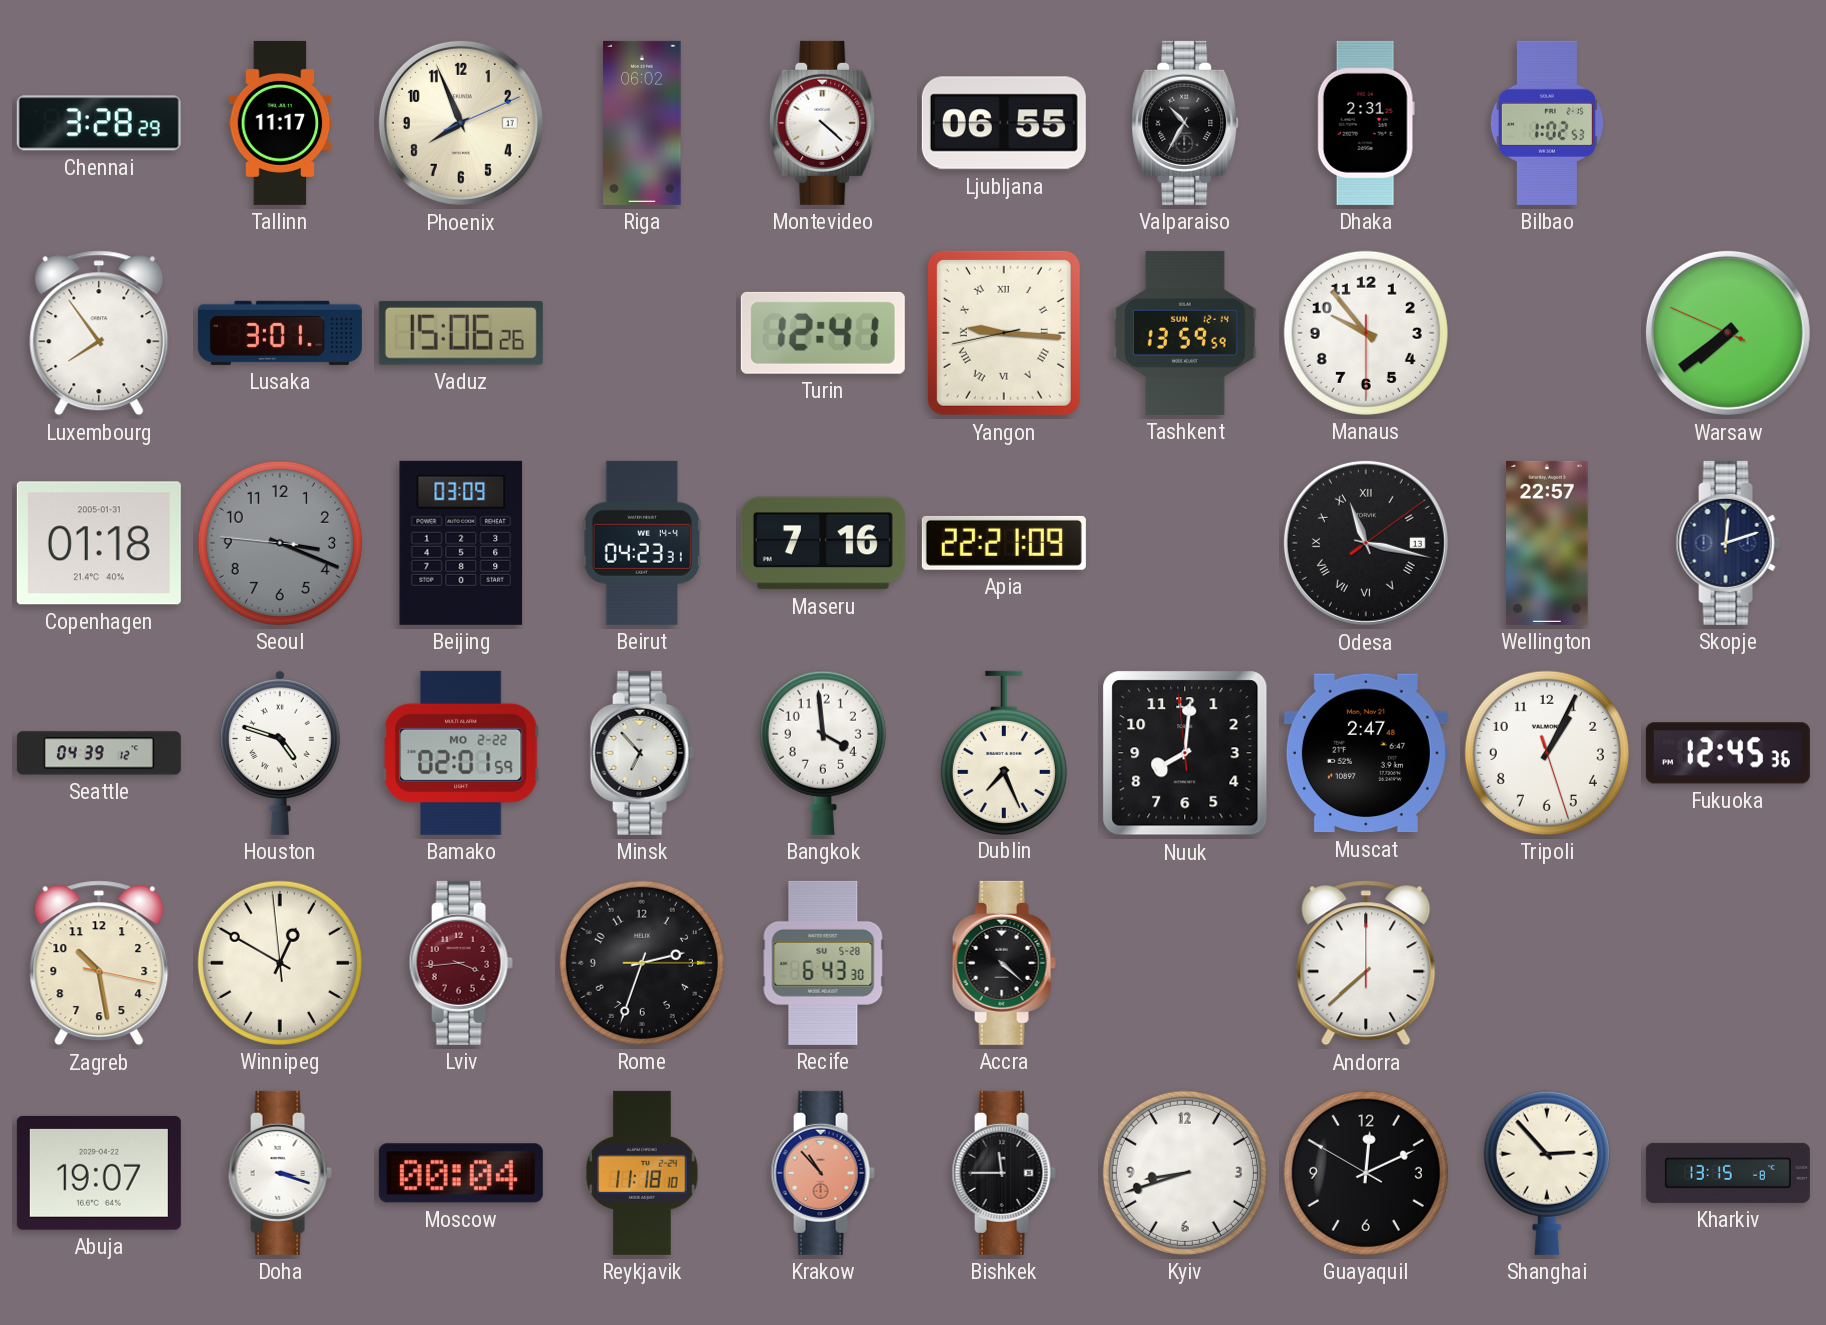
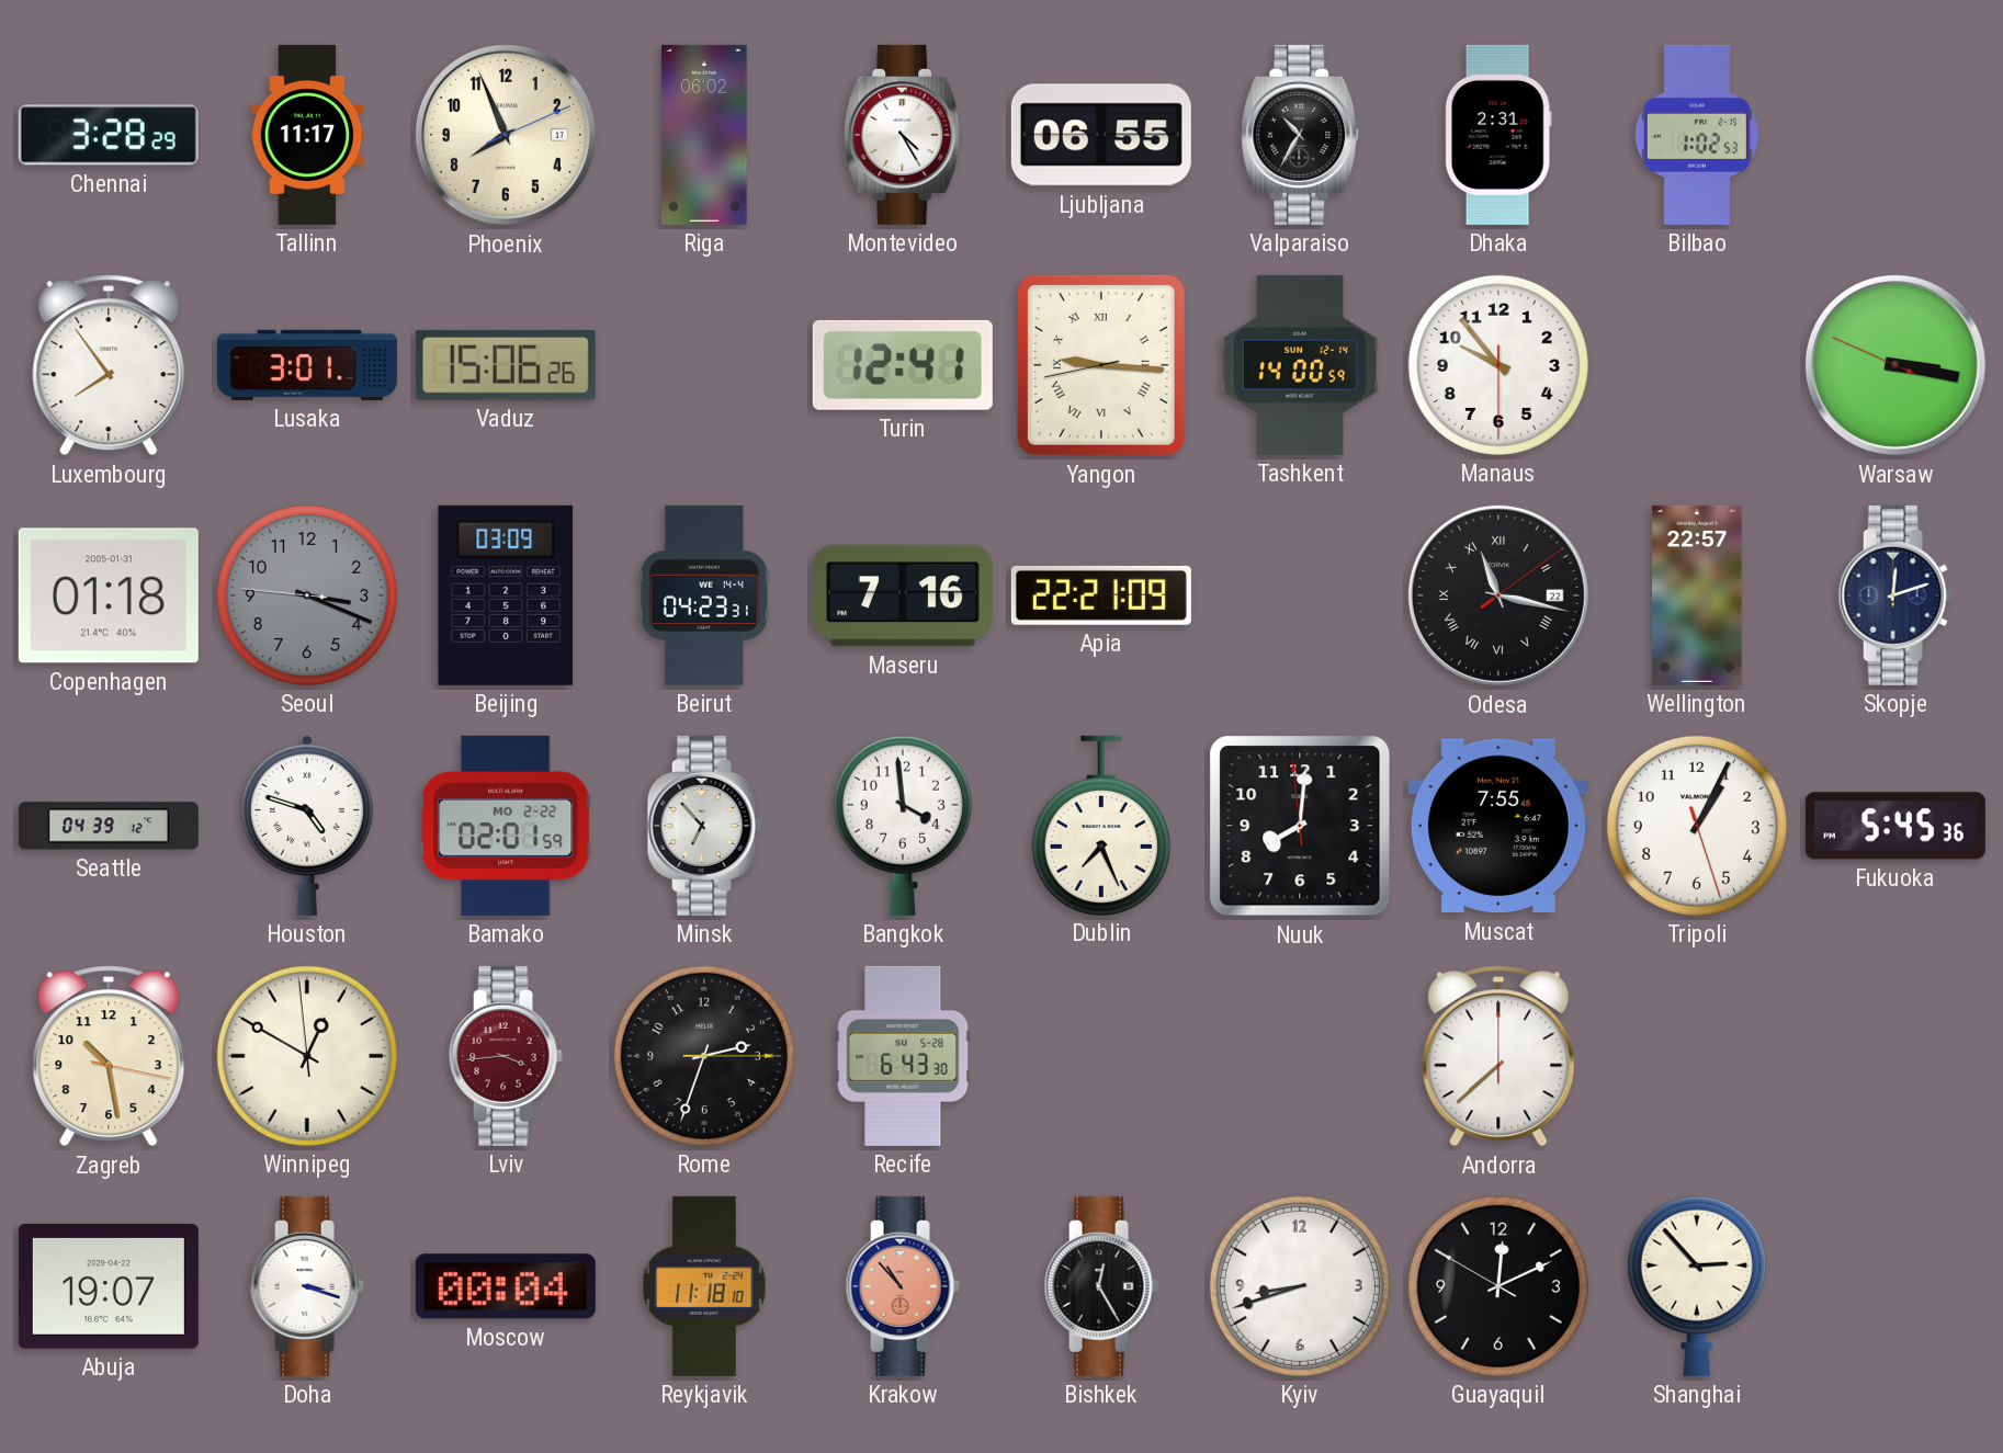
Montevideo: 4:22 -> 4:25 (903, 135)
Tashkent: 13:59 -> 14:00 (1300, 365)
Warsaw: 7:38 -> 3:16 (1896, 365)
Odesa date: 13 -> 22 (1498, 595)
Muscat: 2:47 -> 7:55 (1498, 826)
Fukuoka: 12:45 -> 5:45 (1896, 826)
Accra: 4:22 -> none (1004, 963)
Bishkek: 11:45 -> 12:25 (1101, 1286)
Kharkiv: 13:15 -> none (1728, 1173)
